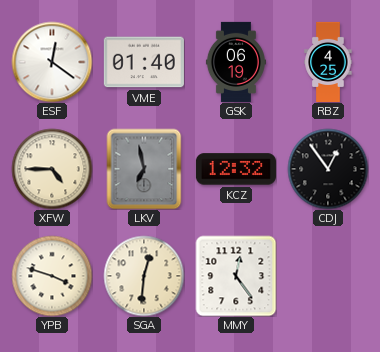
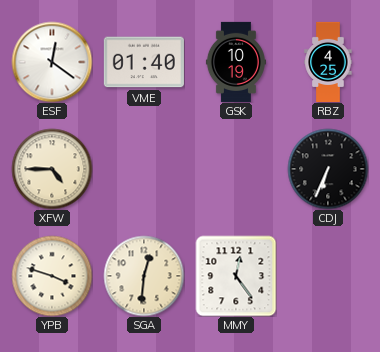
GSK: 06:19 -> 10:19 (236, 62)
LKV: 6:58 -> none (144, 169)
KCZ: 12:32 -> none (236, 169)
CDJ: 12:54 -> 6:34 (328, 169)
